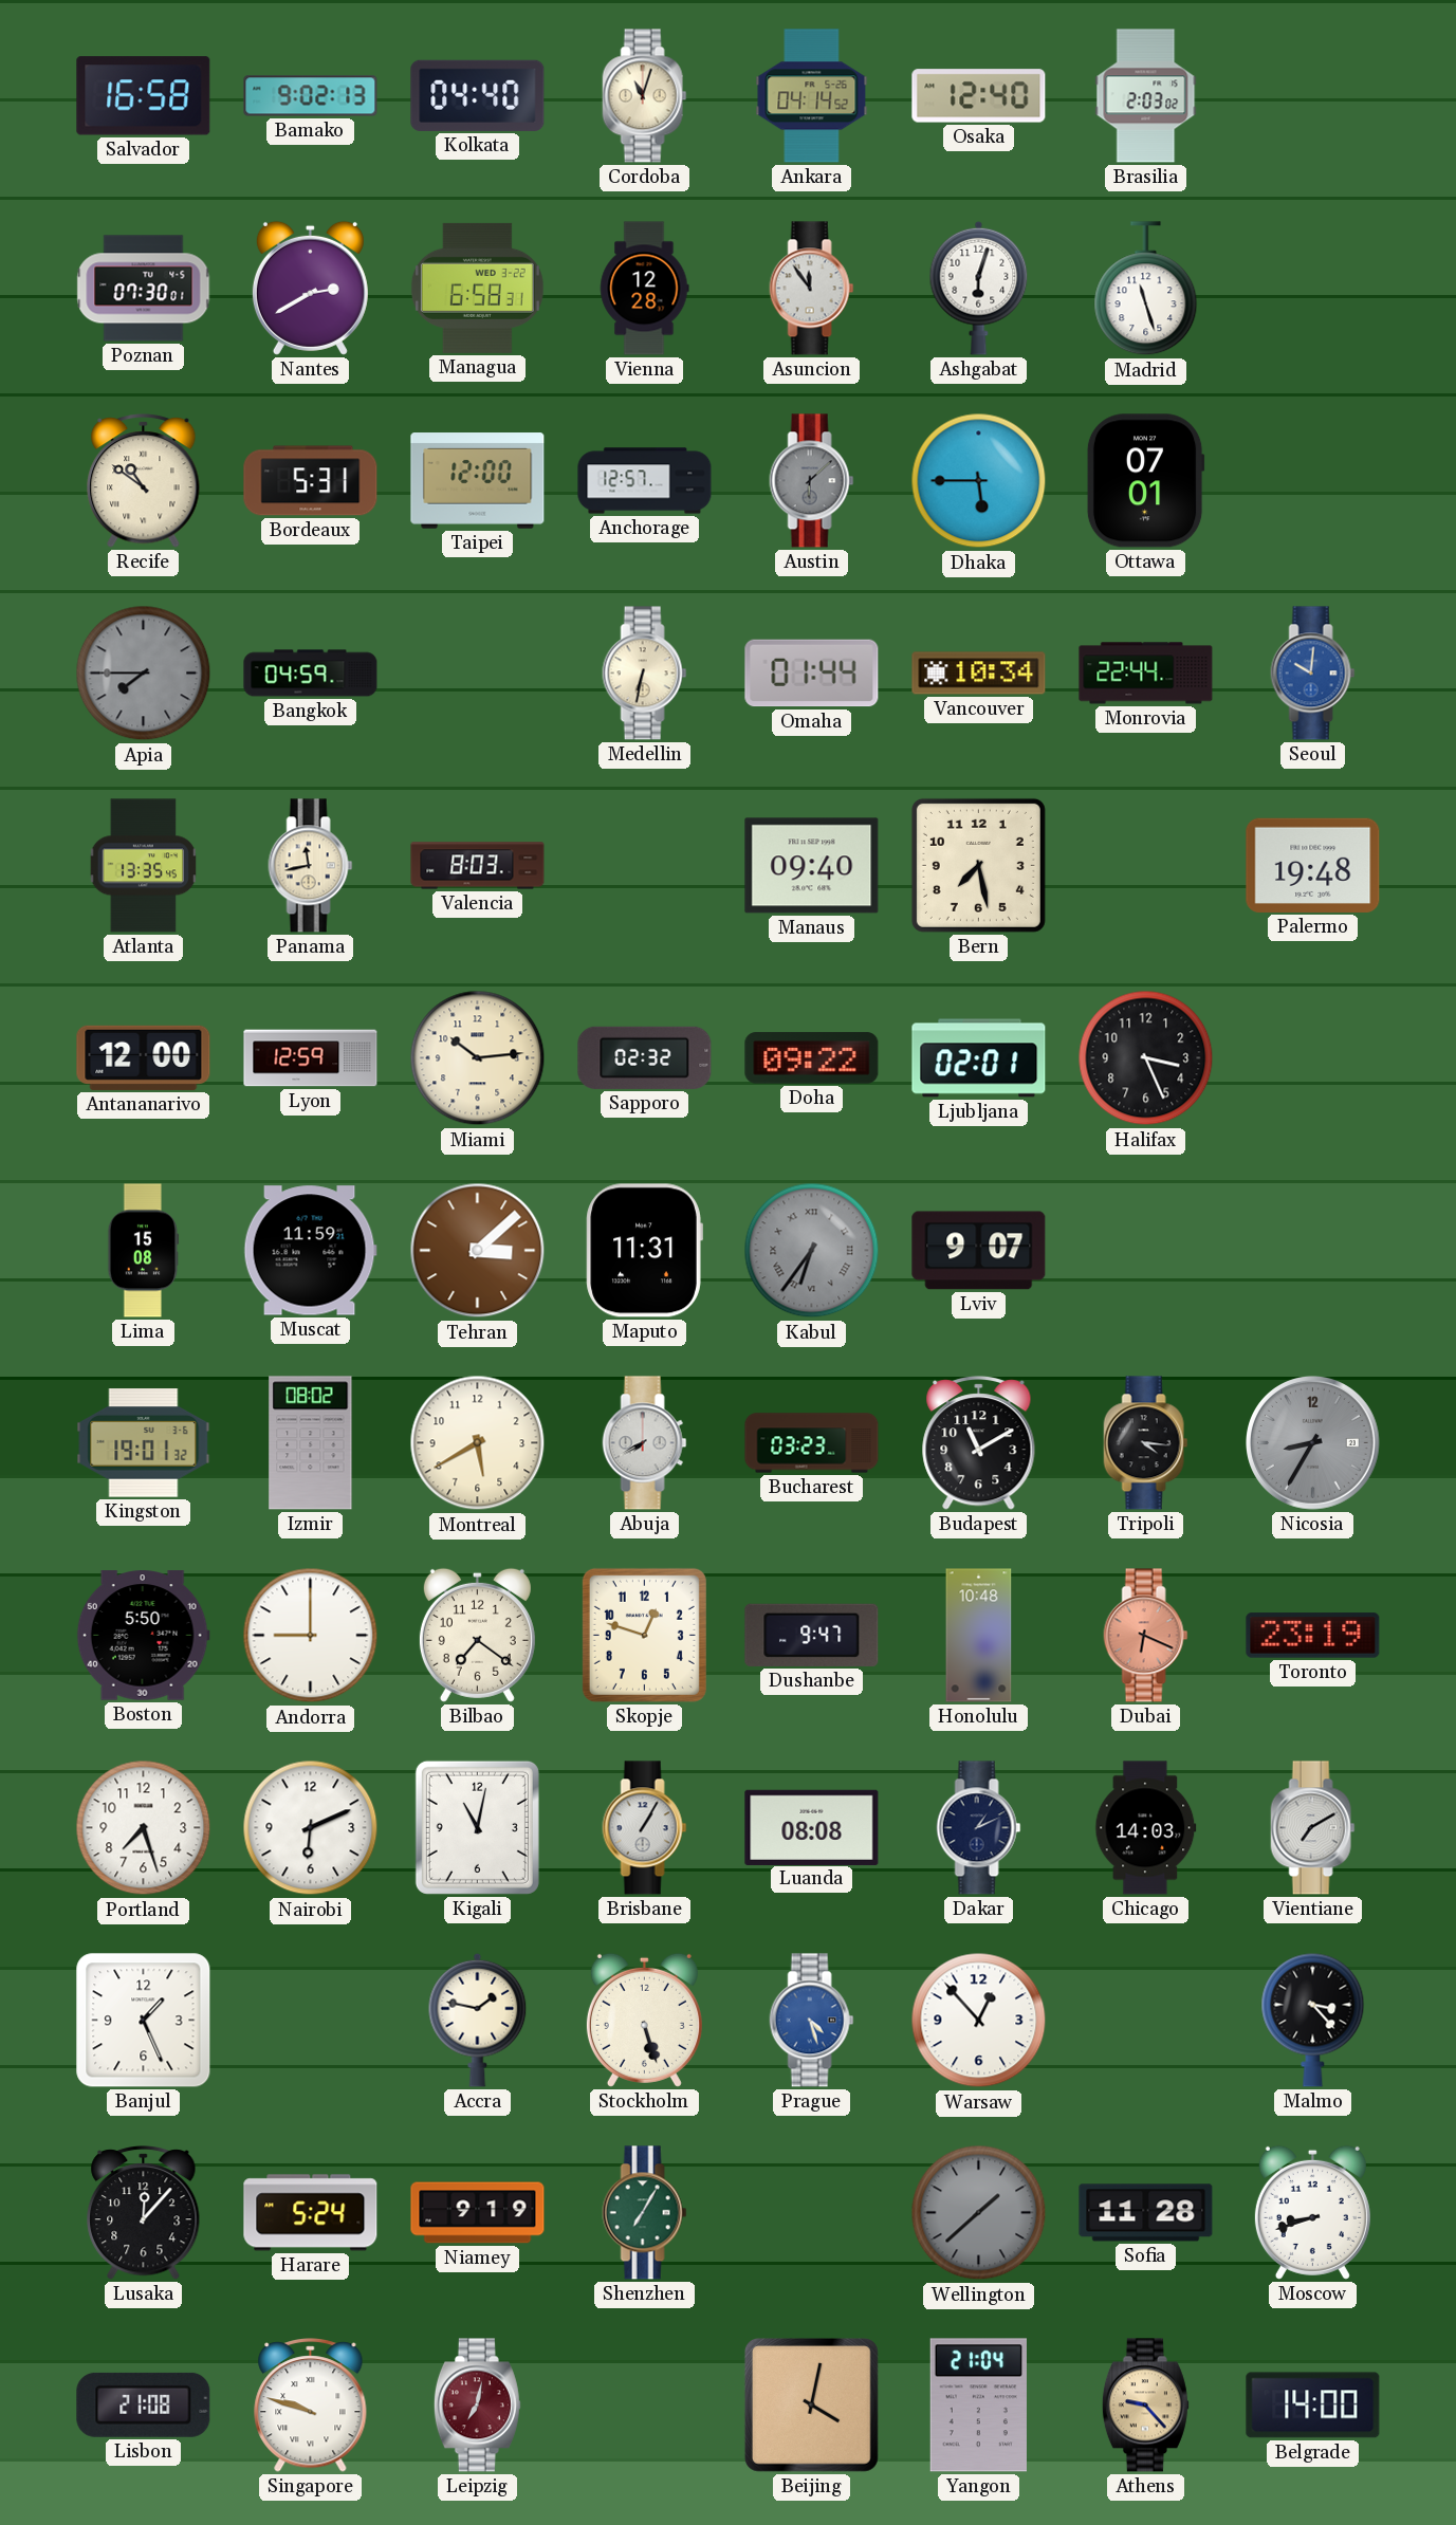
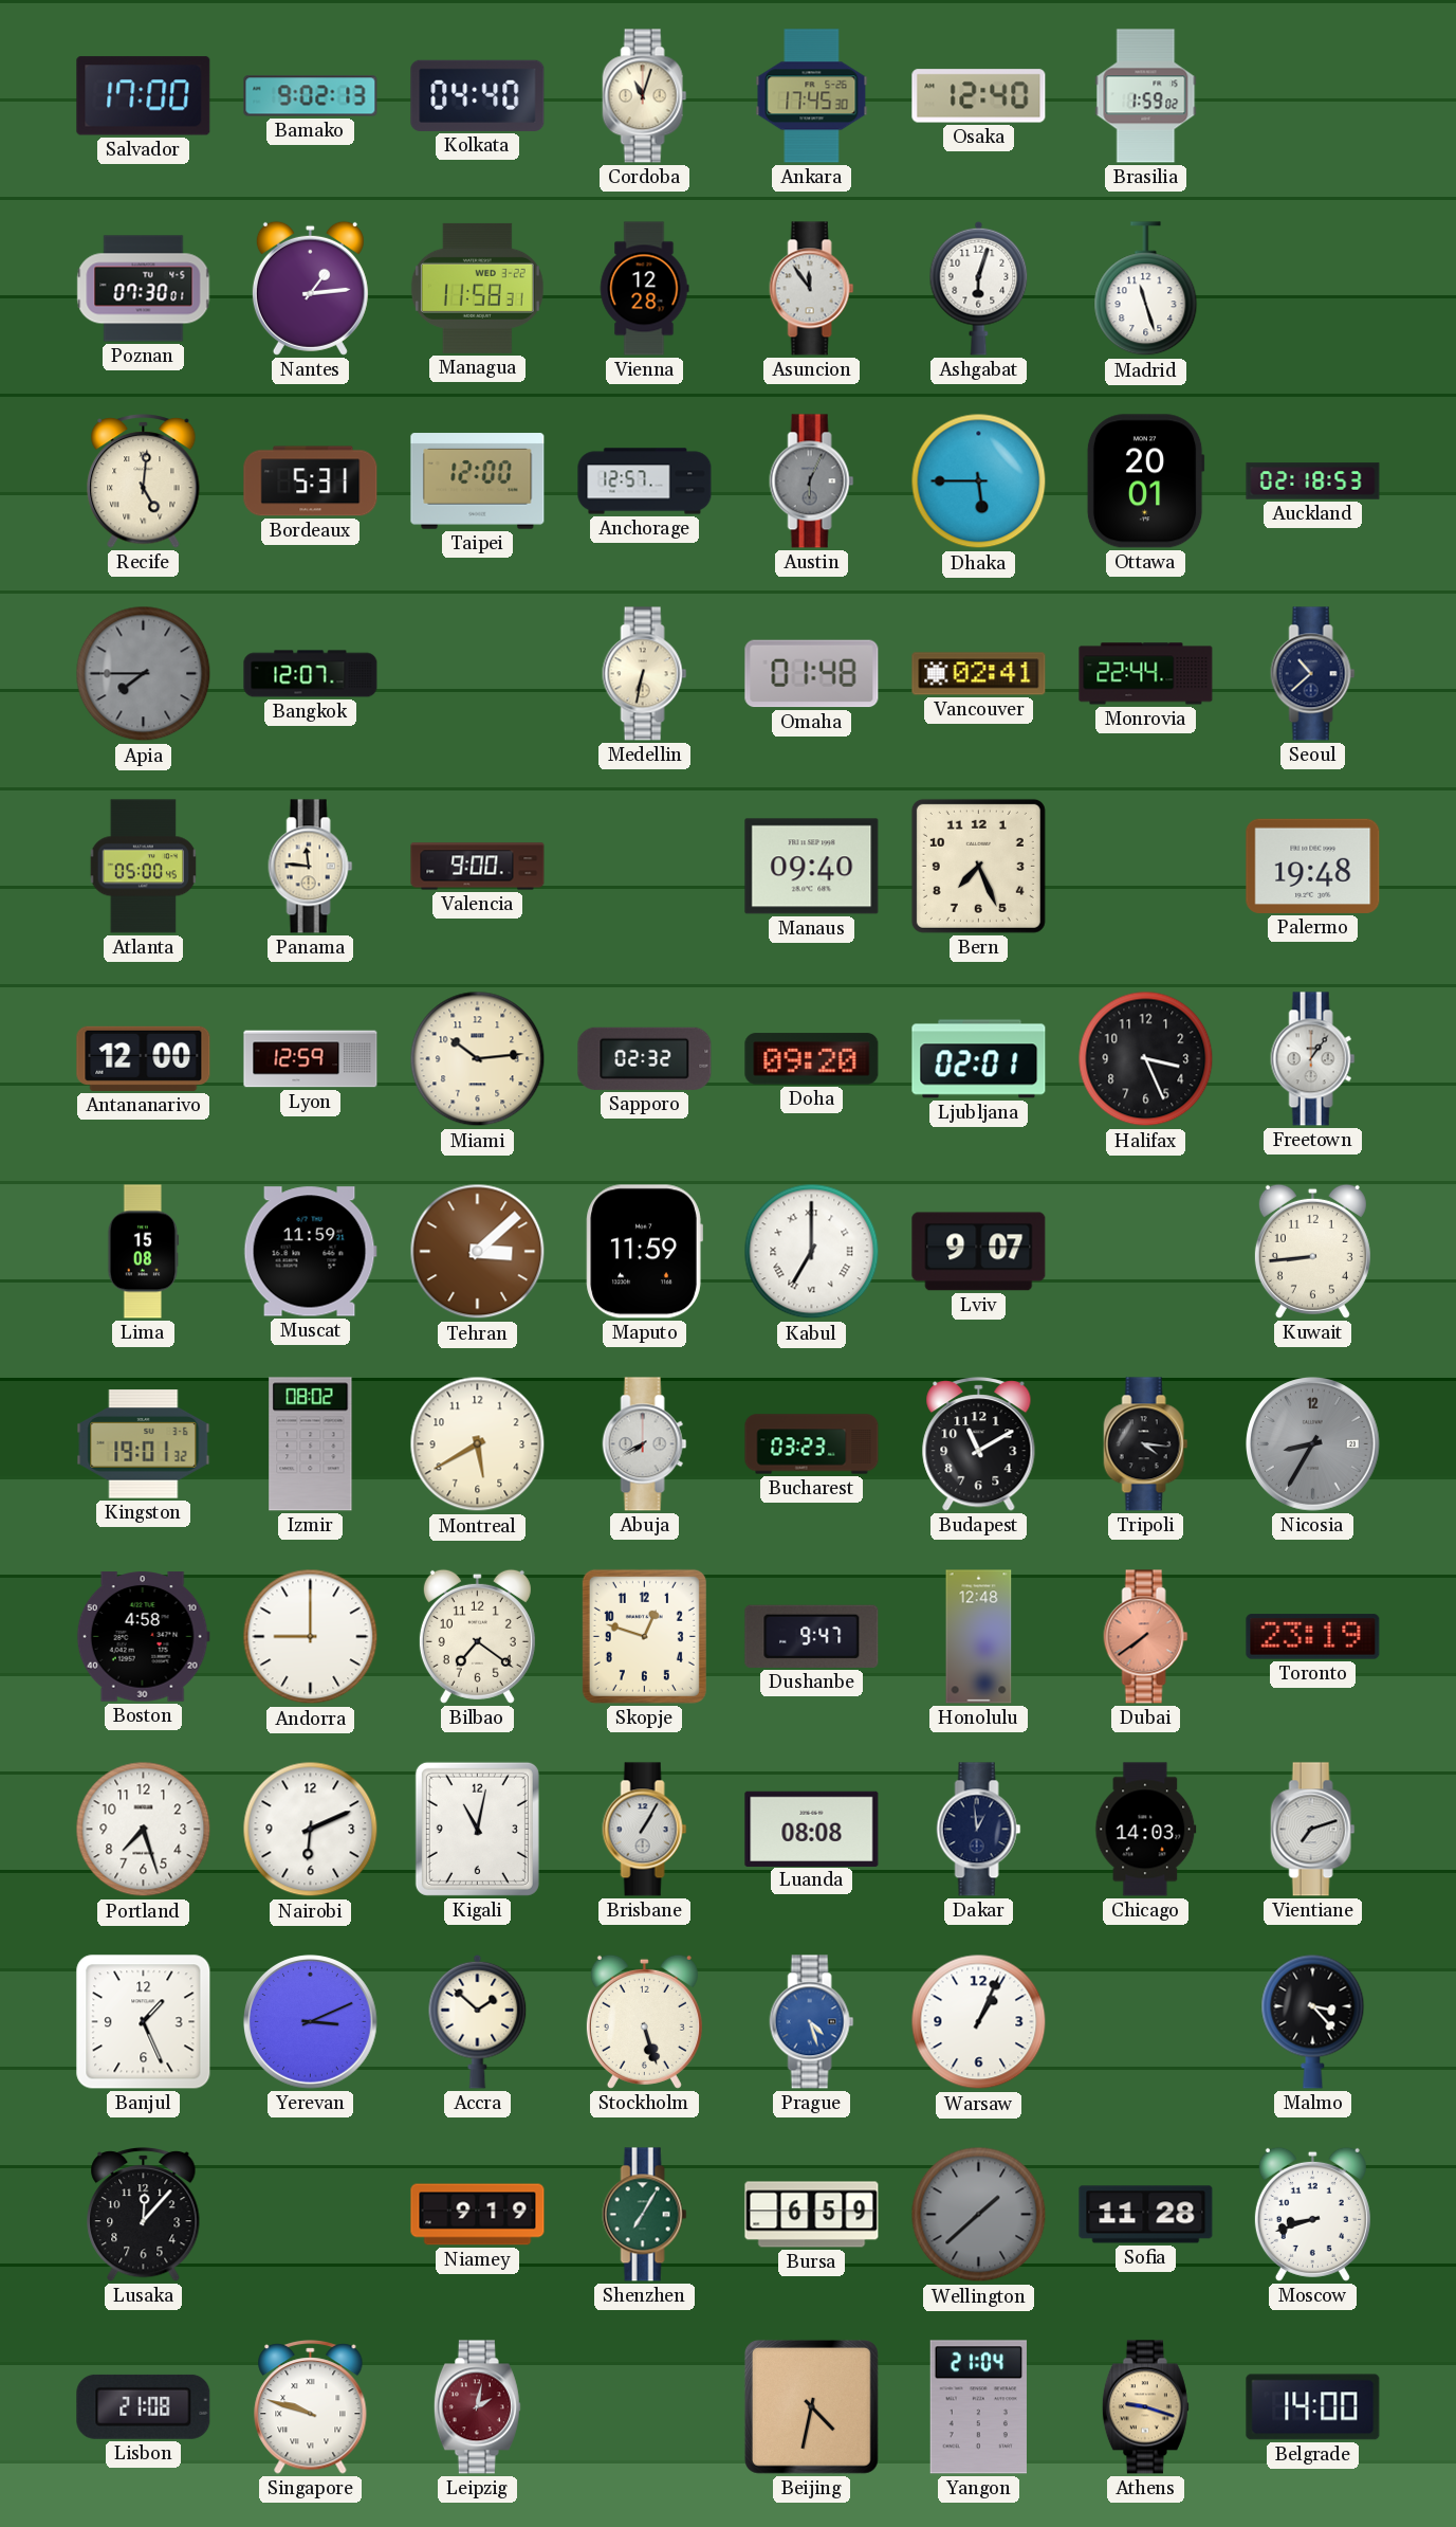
Salvador: 16:58 -> 17:00 (144, 96)
Ankara: 04:14 -> 17:45 (812, 96)
Brasilia: 2:03 -> 1:59 (1146, 96)
Nantes: 2:40 -> 1:14 (310, 288)
Managua: 6:58 -> 11:58 (477, 288)
Recife: 10:51 -> 5:01 (144, 481)
Austin: 6:08 -> 6:04 (812, 481)
Ottawa: 07:01 -> 20:01 (1145, 481)
Auckland: none -> 02:18 (1313, 481)
Bangkok: 04:59 -> 12:07 (311, 674)
Omaha: 01:44 -> 01:48 (812, 674)
Vancouver: 10:34 -> 02:41 (979, 674)
Seoul: 10:01 -> 10:38 (1313, 674)
Seoul dial: blue -> navy (1313, 674)
Atlanta: 13:35 -> 05:00 (144, 867)
Panama: 11:43 -> 11:46 (311, 867)
Valencia: 8:03 -> 9:00 (478, 867)
Bern: 7:28 -> 7:26 (978, 866)
Doha: 09:22 -> 09:20 (812, 1059)
Freetown: none -> 1:06 (1313, 1059)
Maputo: 11:31 -> 11:59 (644, 1252)
Kabul: 6:36 -> 7:00 (812, 1252)
Kabul dial: grey -> white (812, 1252)
Kuwait: none -> 8:44 (1312, 1251)
Boston: 5:50 -> 4:58 (143, 1637)
Honolulu: 10:48 -> 12:48 (979, 1637)
Dubai: 6:19 -> 7:39 (1146, 1637)
Dakar: 1:11 -> 12:59 (979, 1830)
Vientiane: 7:10 -> 7:12 (1313, 1830)
Yerevan: none -> 3:11 (311, 2022)
Accra: 1:47 -> 1:52 (478, 2021)
Warsaw: 12:53 -> 1:04 (979, 2022)
Harare: 5:24 -> none (311, 2213)
Bursa: none -> 6:59 (812, 2215)
Leipzig: 7:02 -> 2:02 (477, 2407)
Beijing: 4:02 -> 4:32 (811, 2406)
Athens: 9:23 -> 9:18 (1145, 2407)
